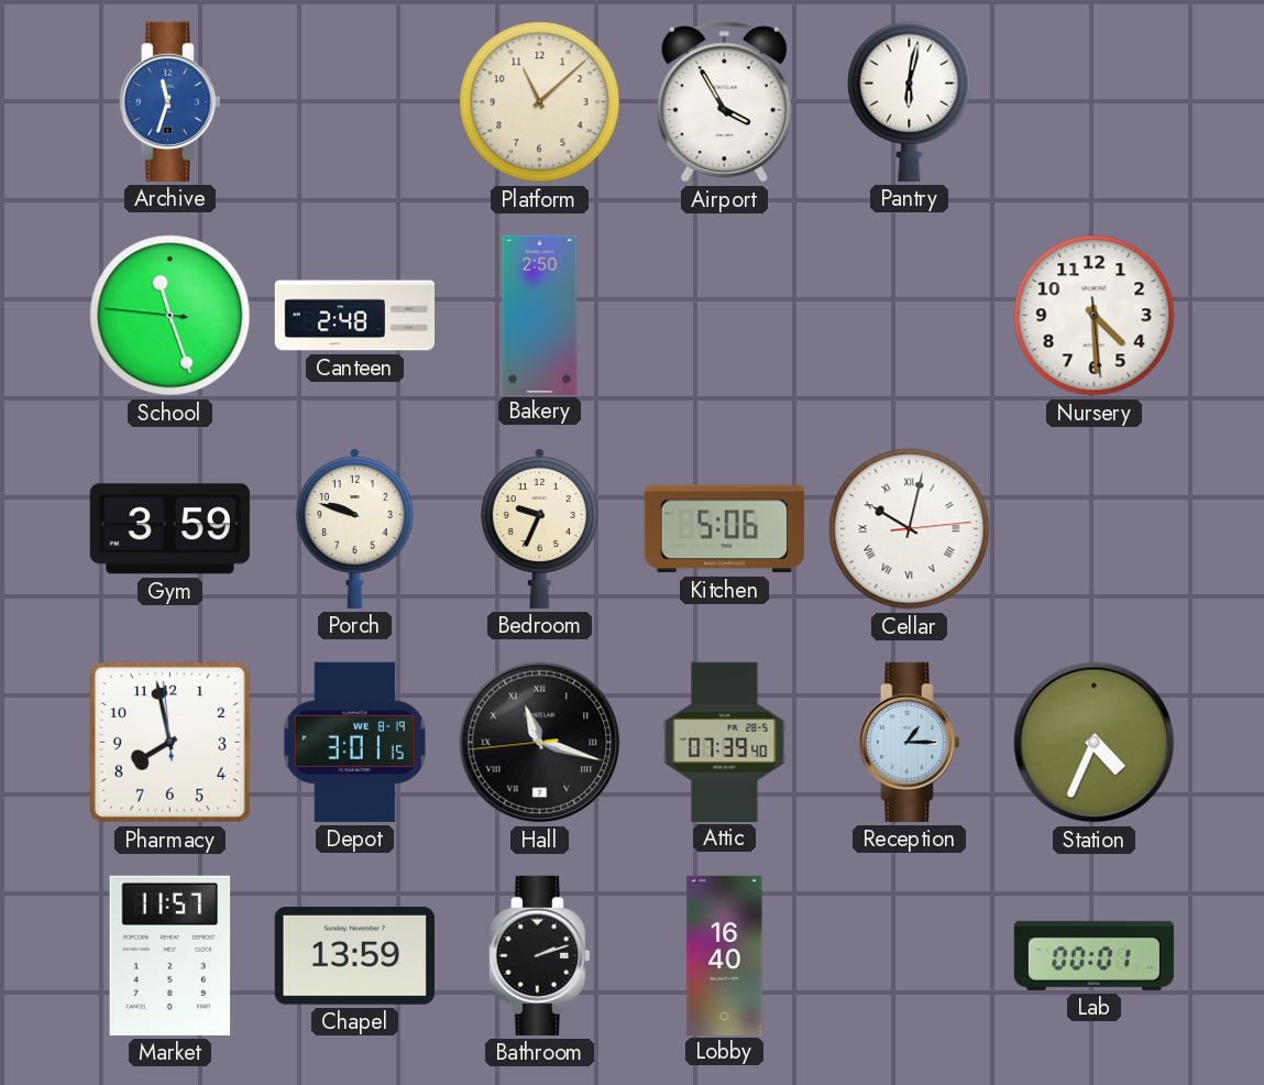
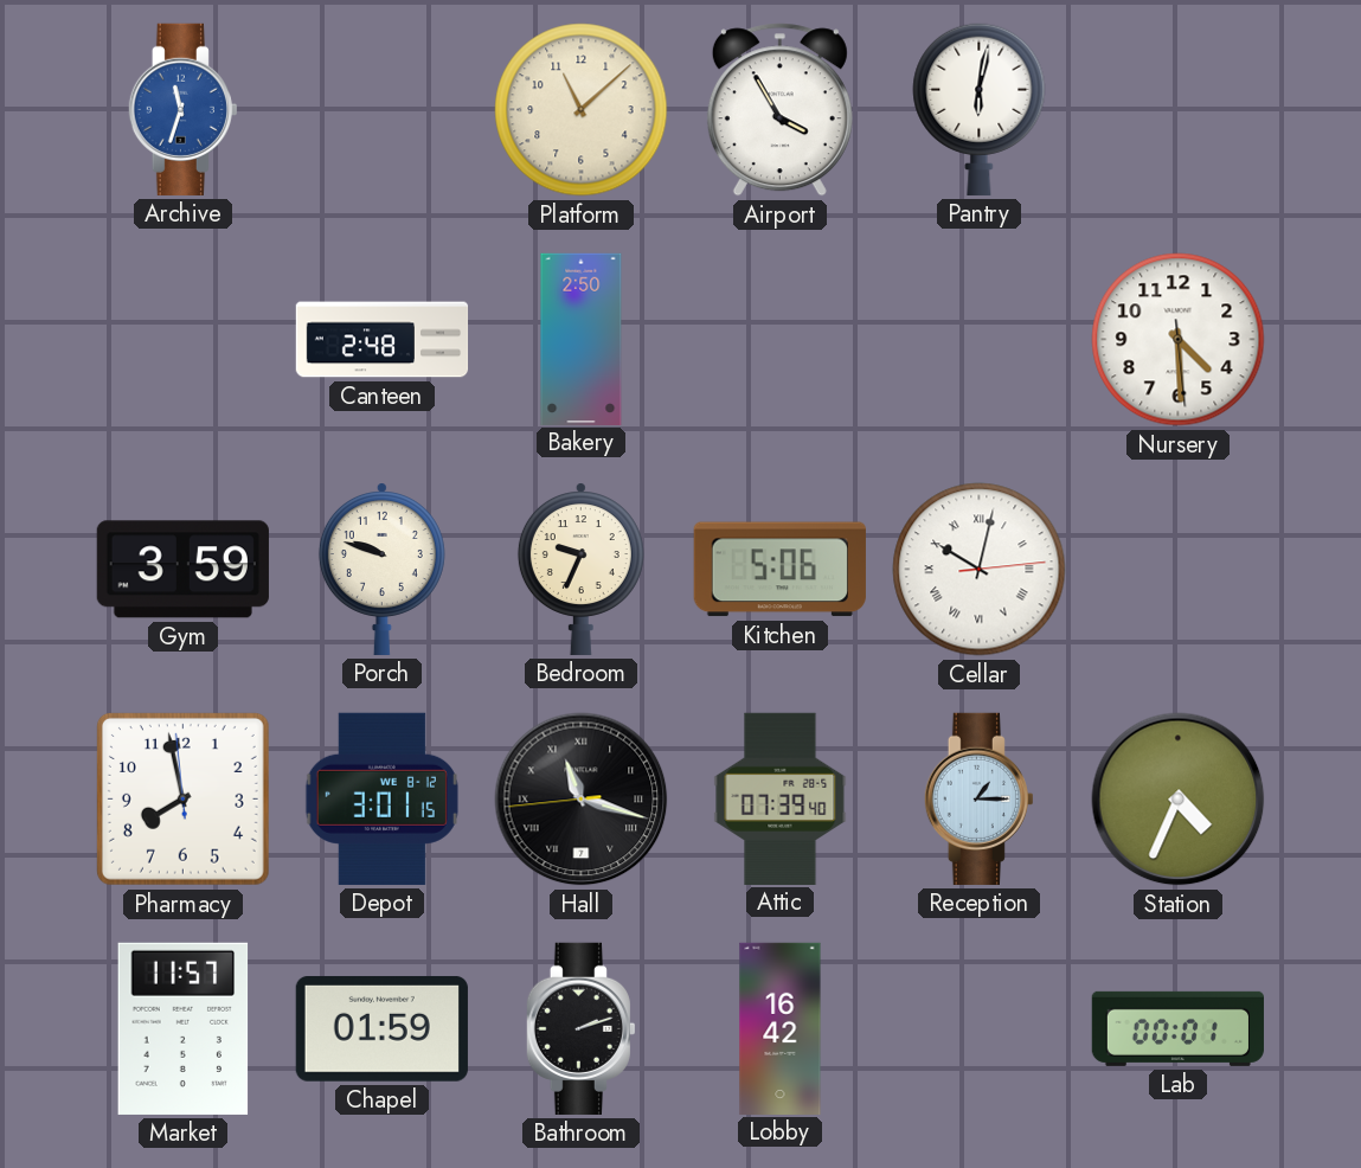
School: 11:26 -> none (171, 316)
Depot date: WE 8-19 -> WE 8-12 (381, 798)
Chapel: 13:59 -> 01:59 (381, 1028)
Lobby: 16:40 -> 16:42 (781, 1028)
